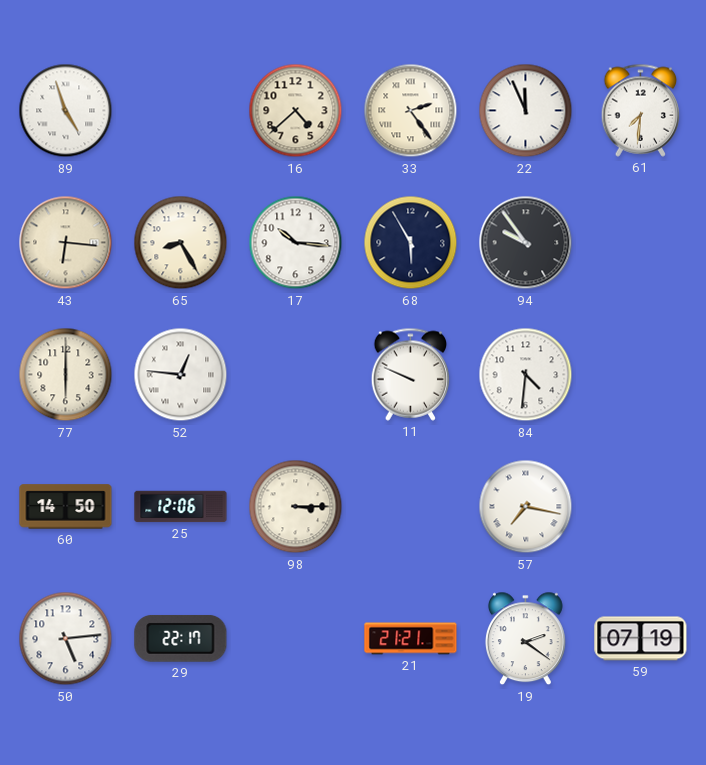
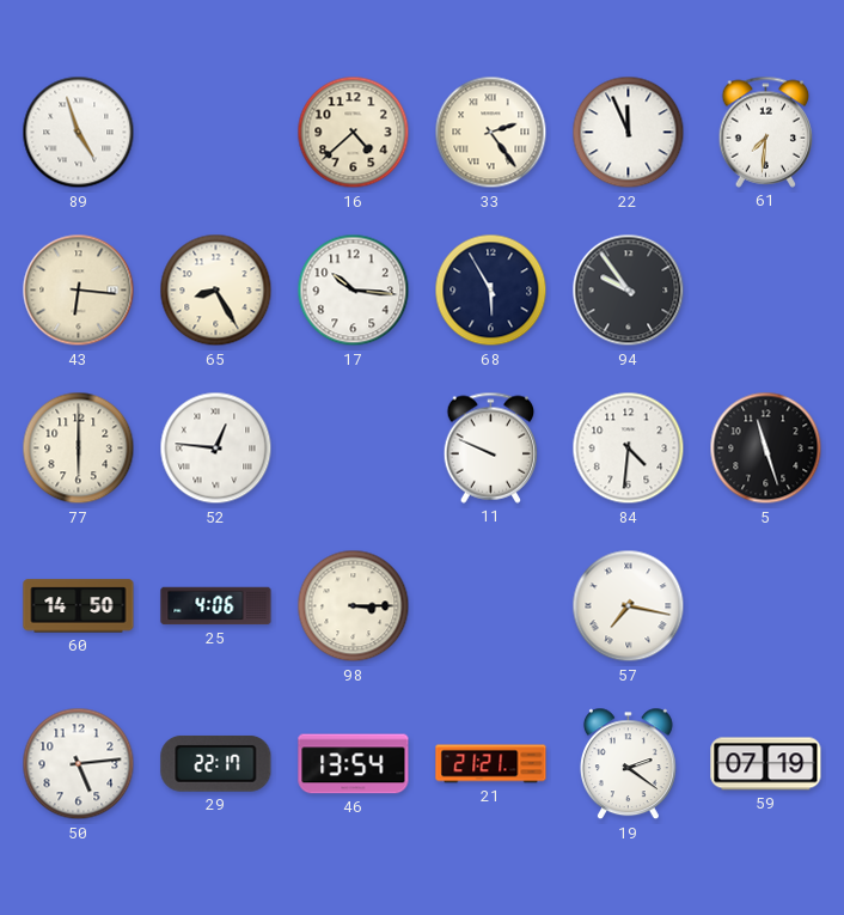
5: none -> 11:27 (766, 449)
25: 12:06 -> 4:06 (216, 606)
46: none -> 13:54 (354, 764)
